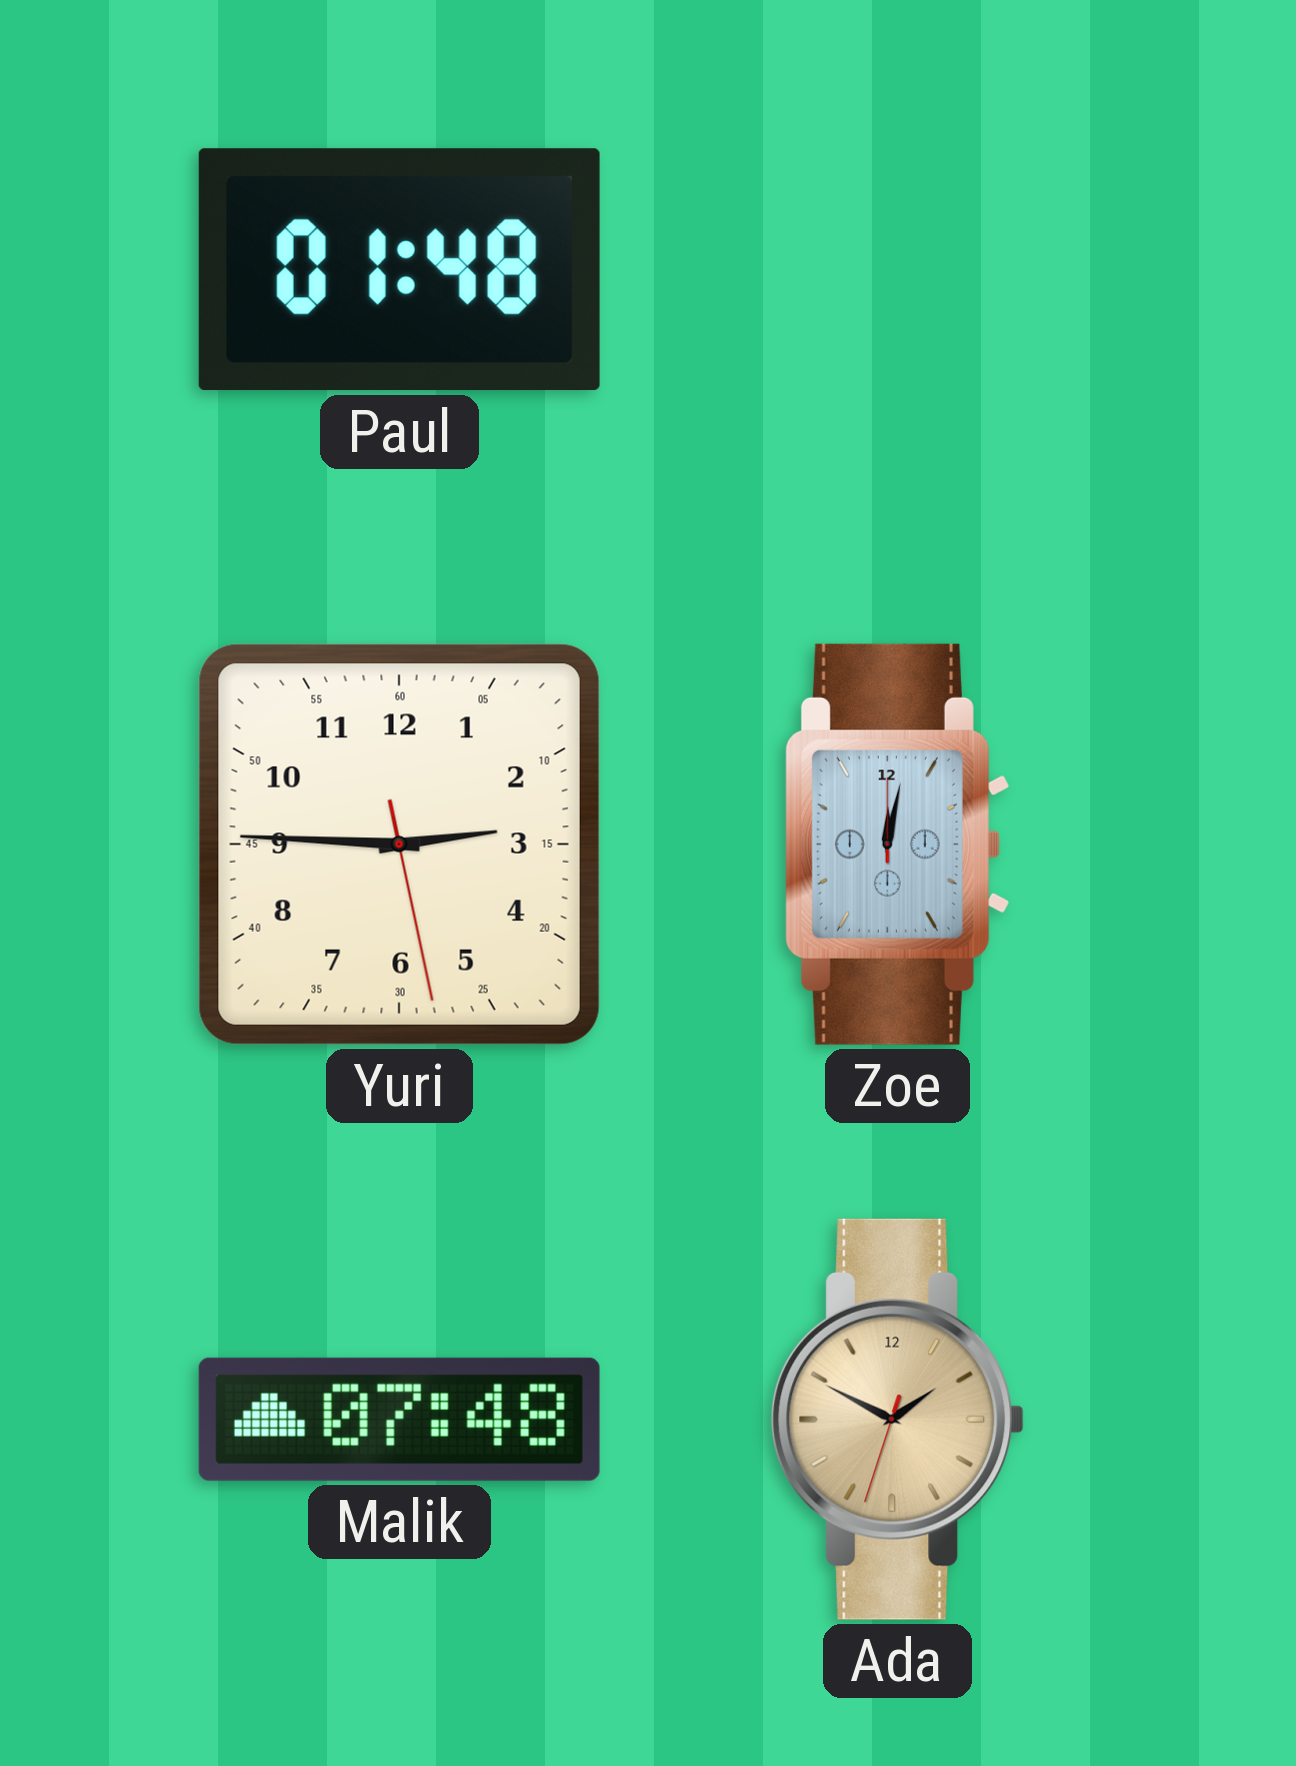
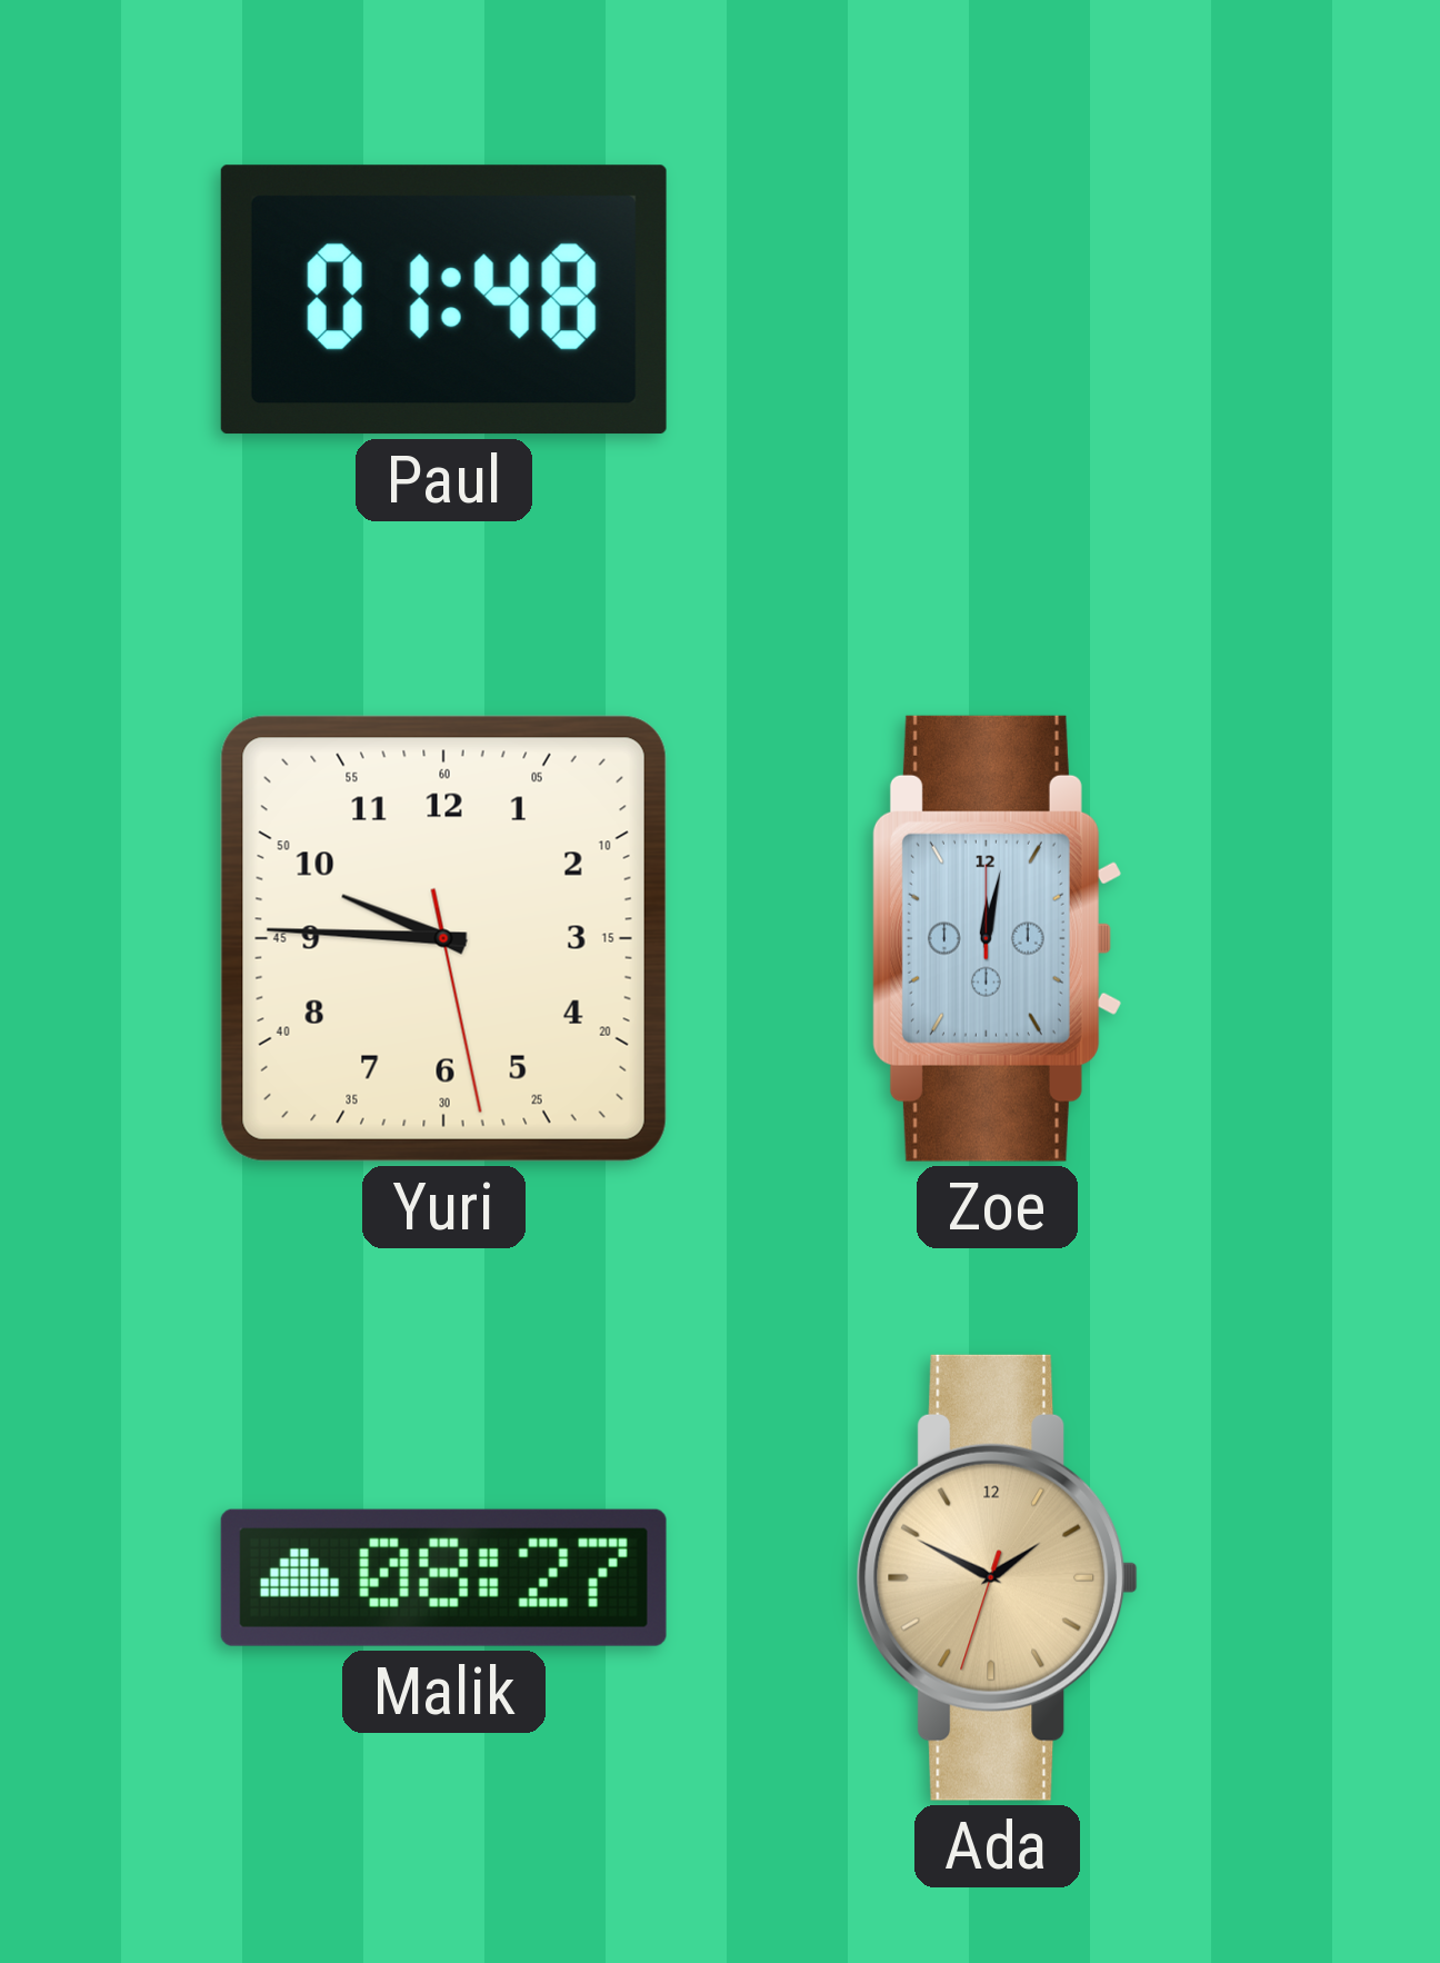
Yuri: 2:45 -> 9:45 (443, 938)
Malik: 07:48 -> 08:27 (443, 1577)
